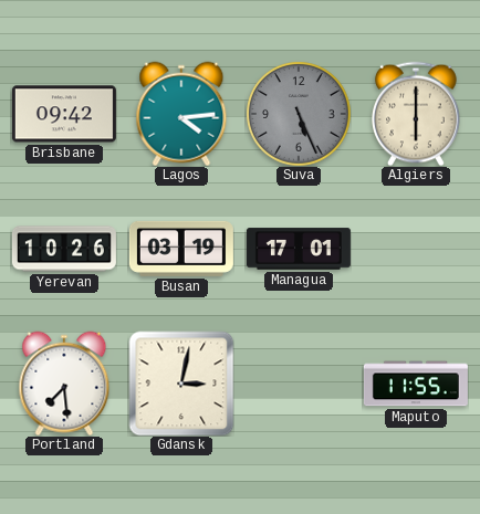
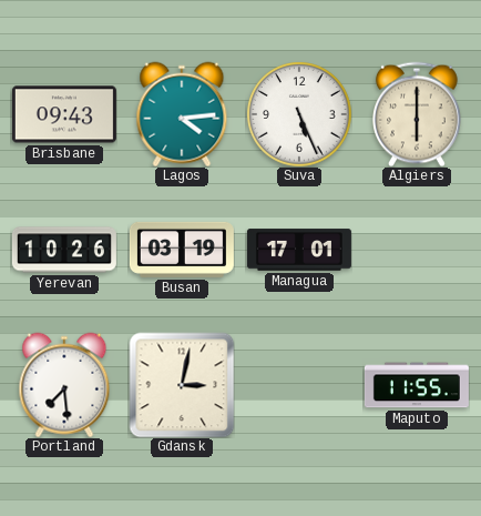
Brisbane: 09:42 -> 09:43 (64, 114)
Suva dial: grey -> white (299, 114)
